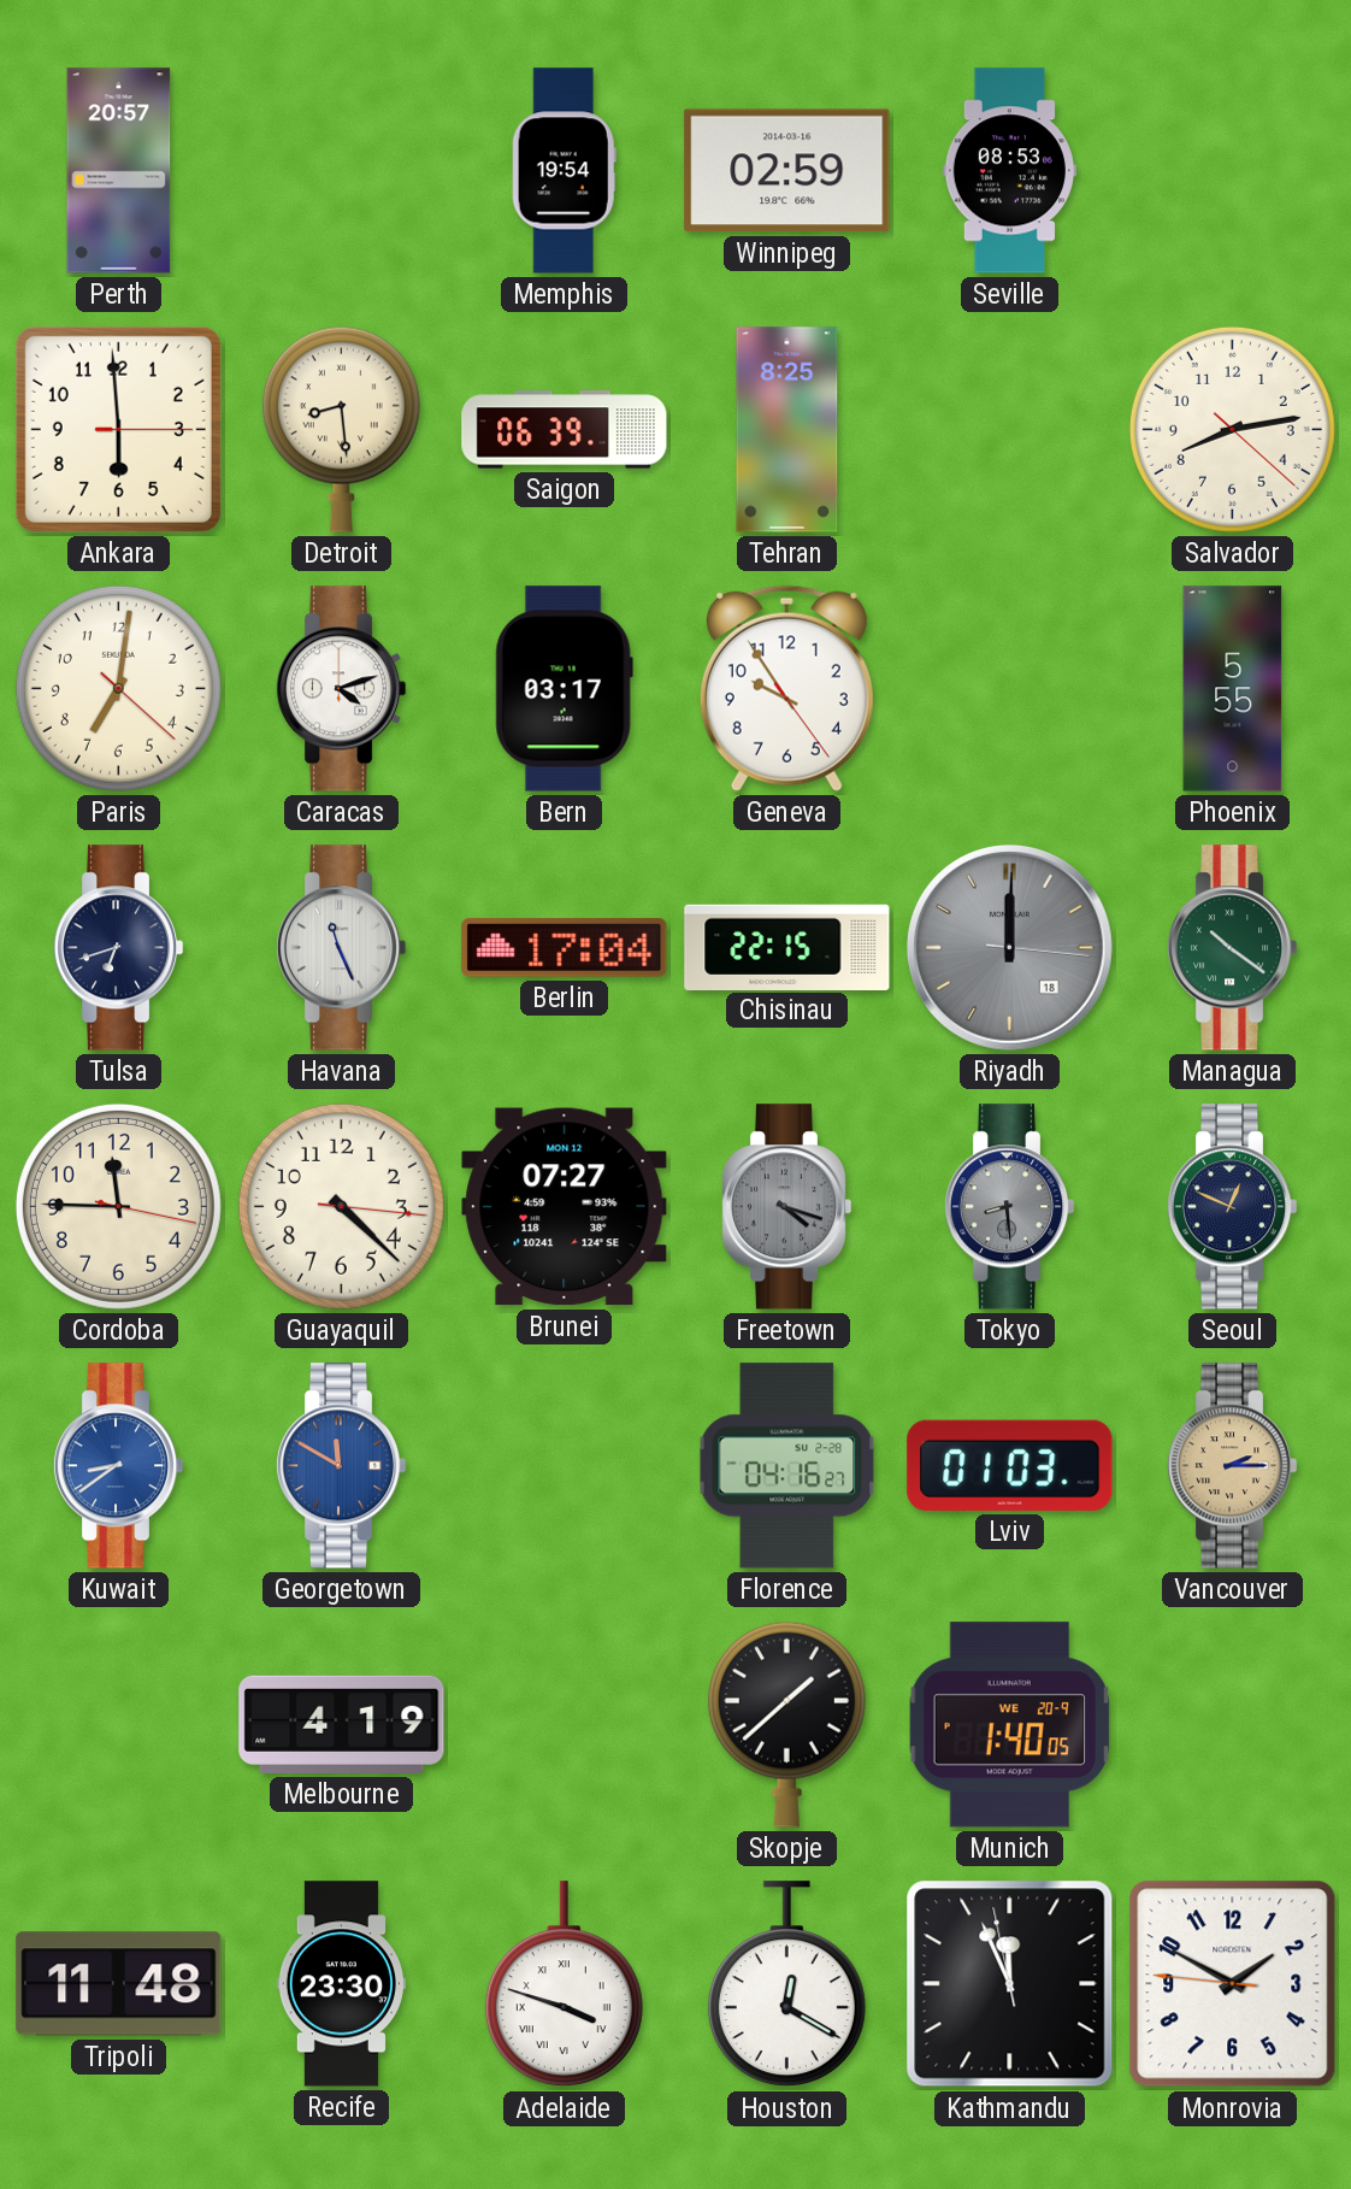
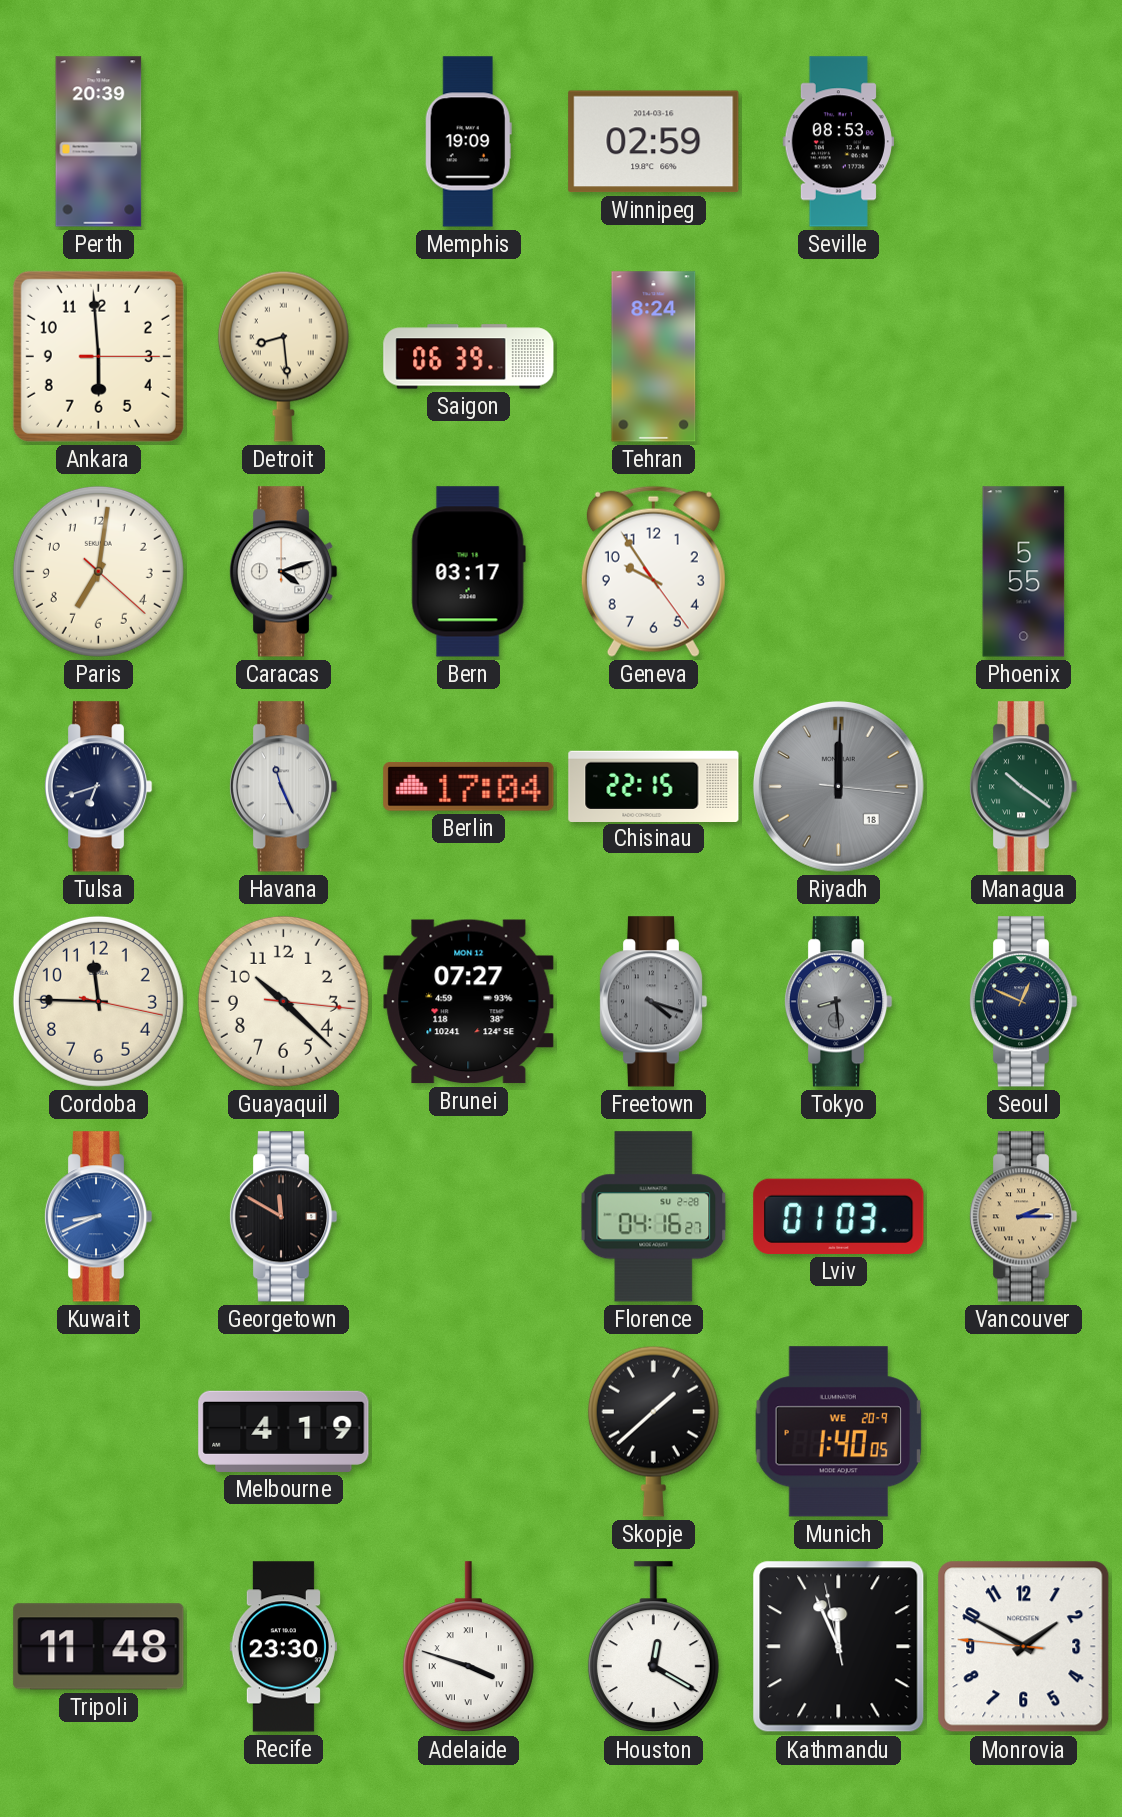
Perth: 20:57 -> 20:39 (99, 142)
Memphis: 19:54 -> 19:09 (468, 142)
Tehran: 8:25 -> 8:24 (654, 357)
Salvador: 8:13 -> none (1232, 429)
Guayaquil: 4:22 -> 10:22 (283, 1001)
Kuwait: 8:39 -> 8:41 (98, 1217)
Georgetown dial: blue -> black (283, 1217)
